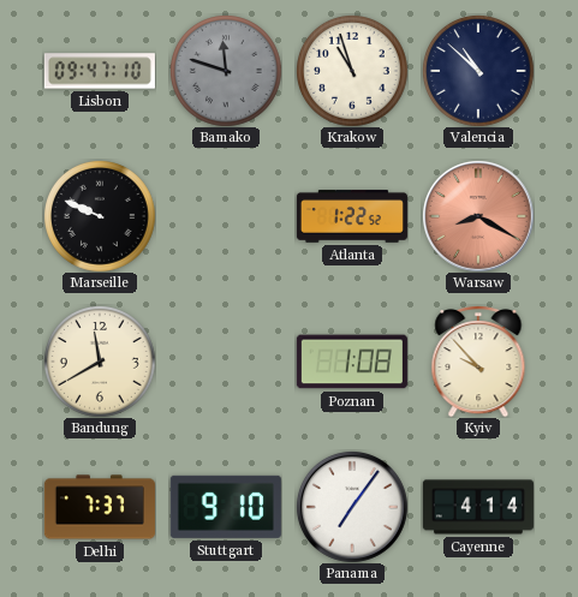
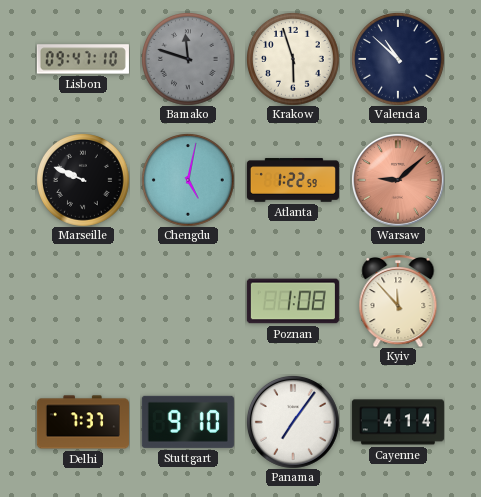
Krakow: 10:57 -> 5:57 (293, 59)
Chengdu: none -> 5:02 (188, 180)
Atlanta: 1:22:52 -> 1:22:59 (293, 180)
Warsaw: 8:20 -> 9:08 (398, 180)
Bandung: 11:40 -> none (100, 362)
Kyiv: 9:53 -> 11:53 (398, 301)
